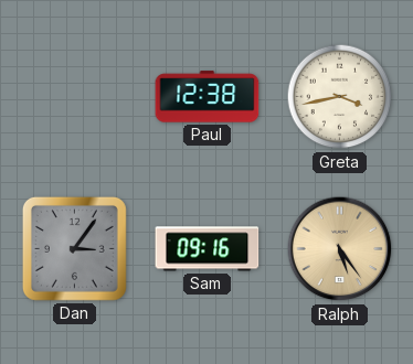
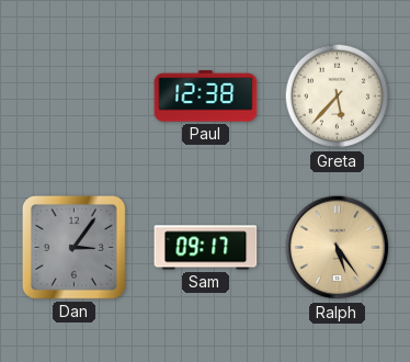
Greta: 3:43 -> 5:37 (338, 97)
Sam: 09:16 -> 09:17 (206, 248)
